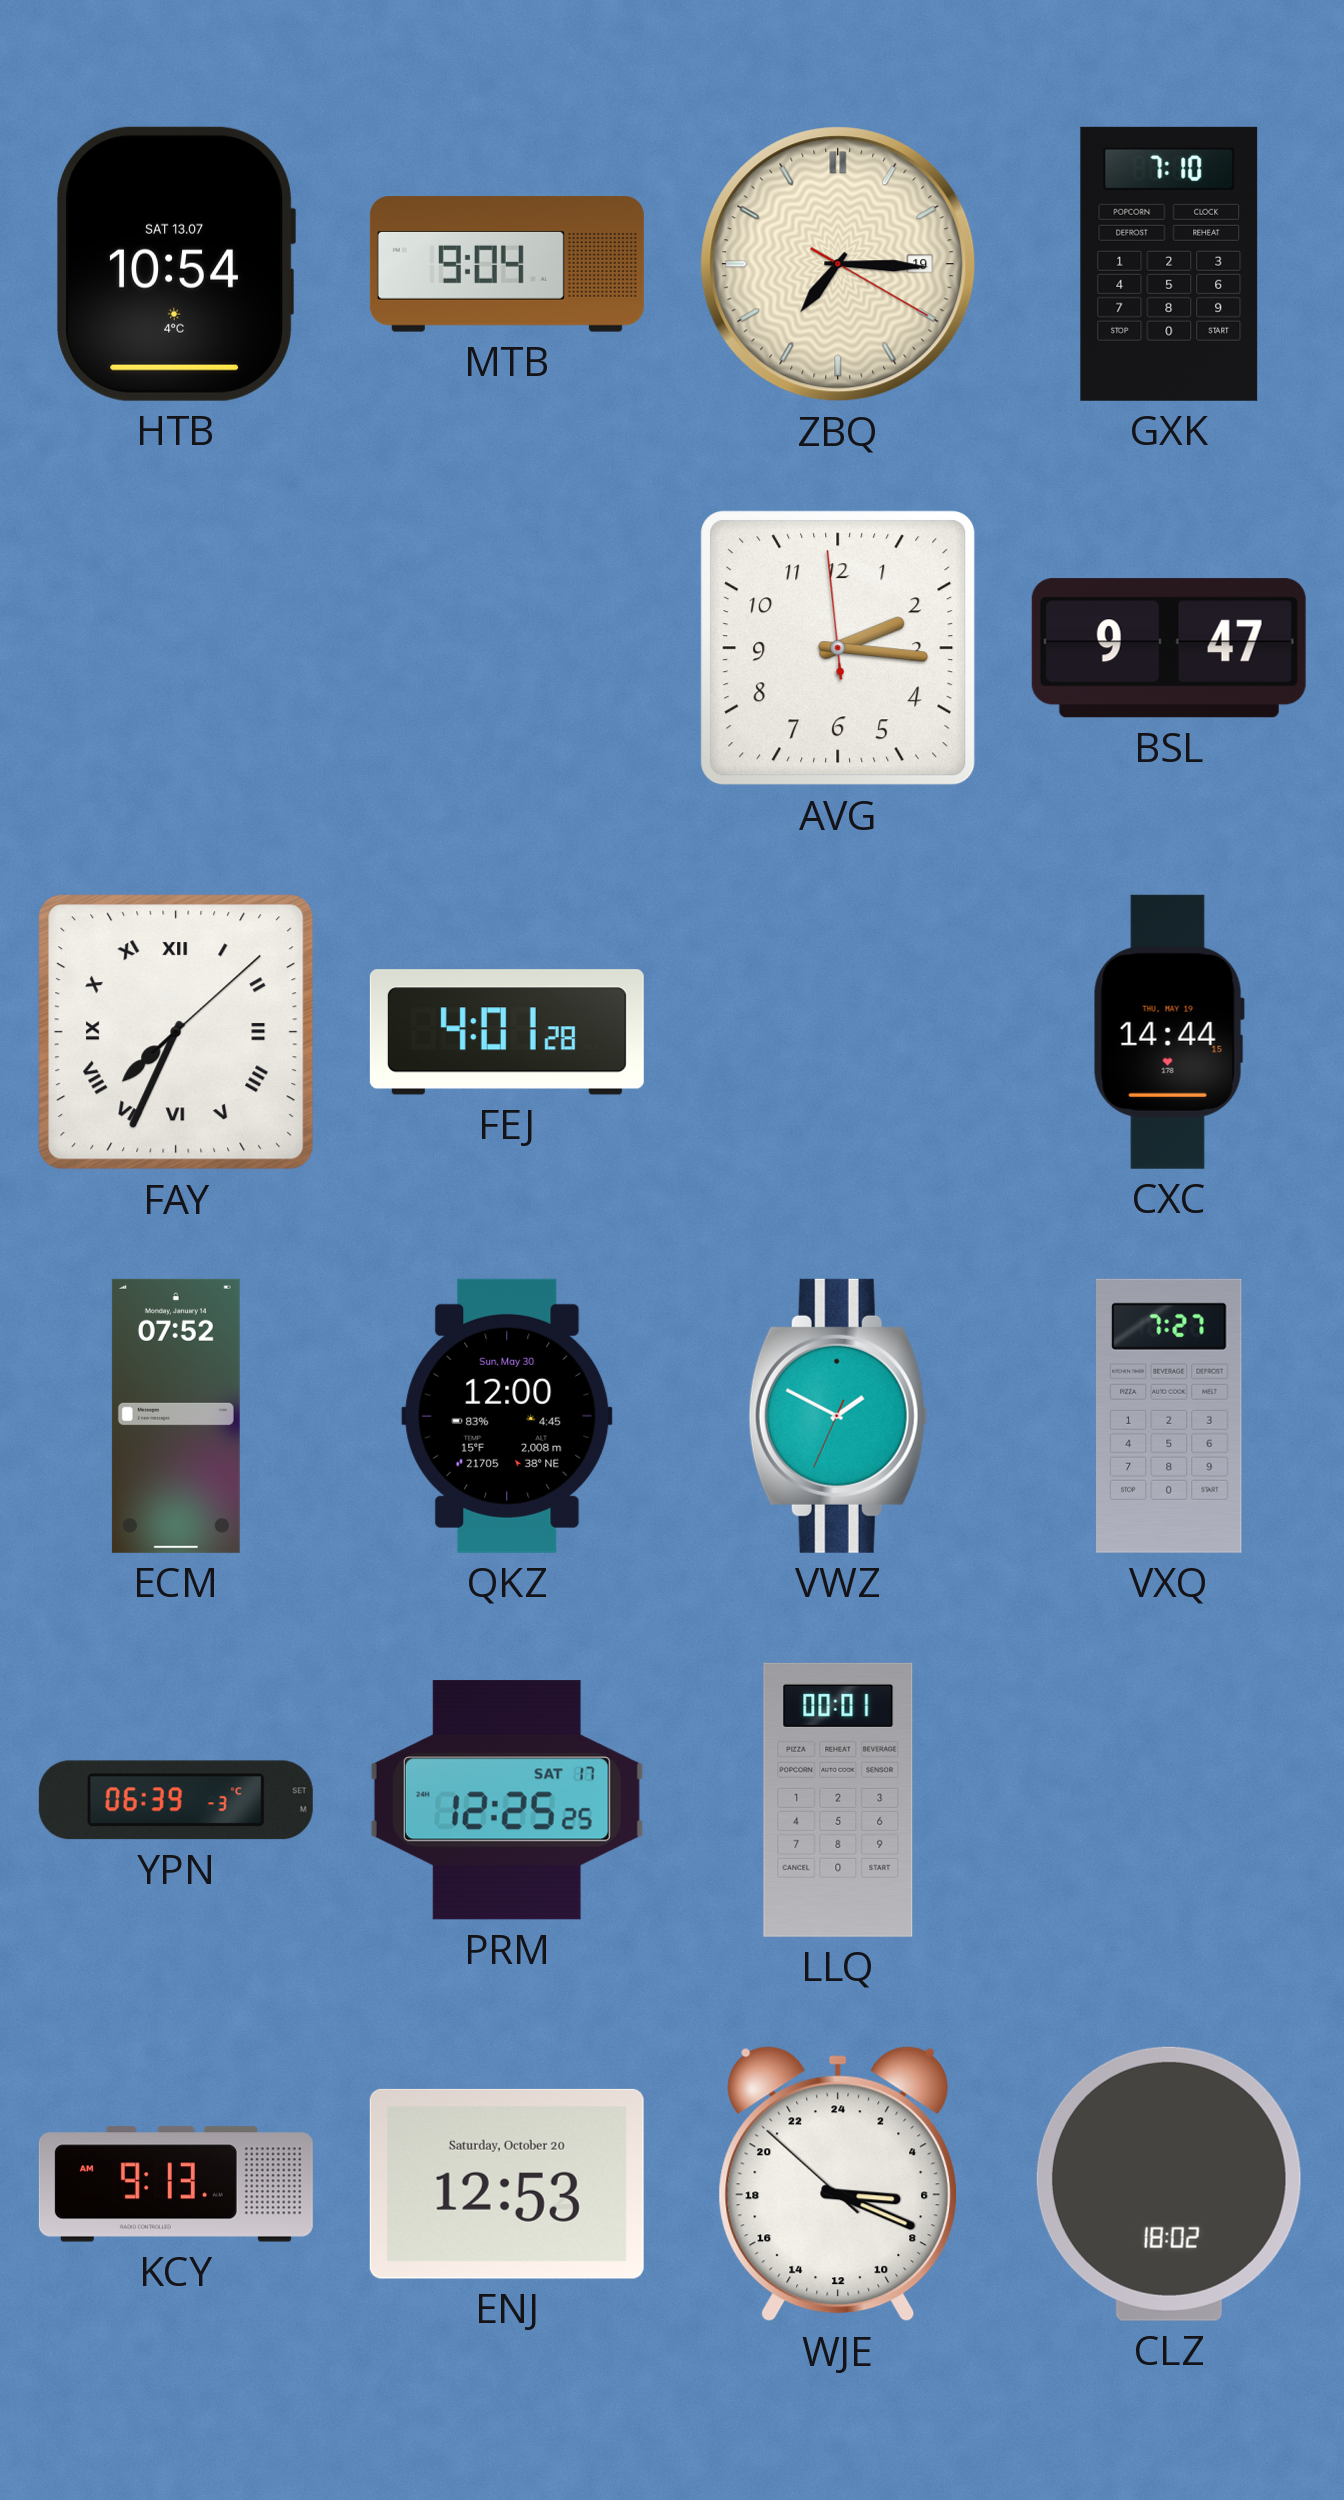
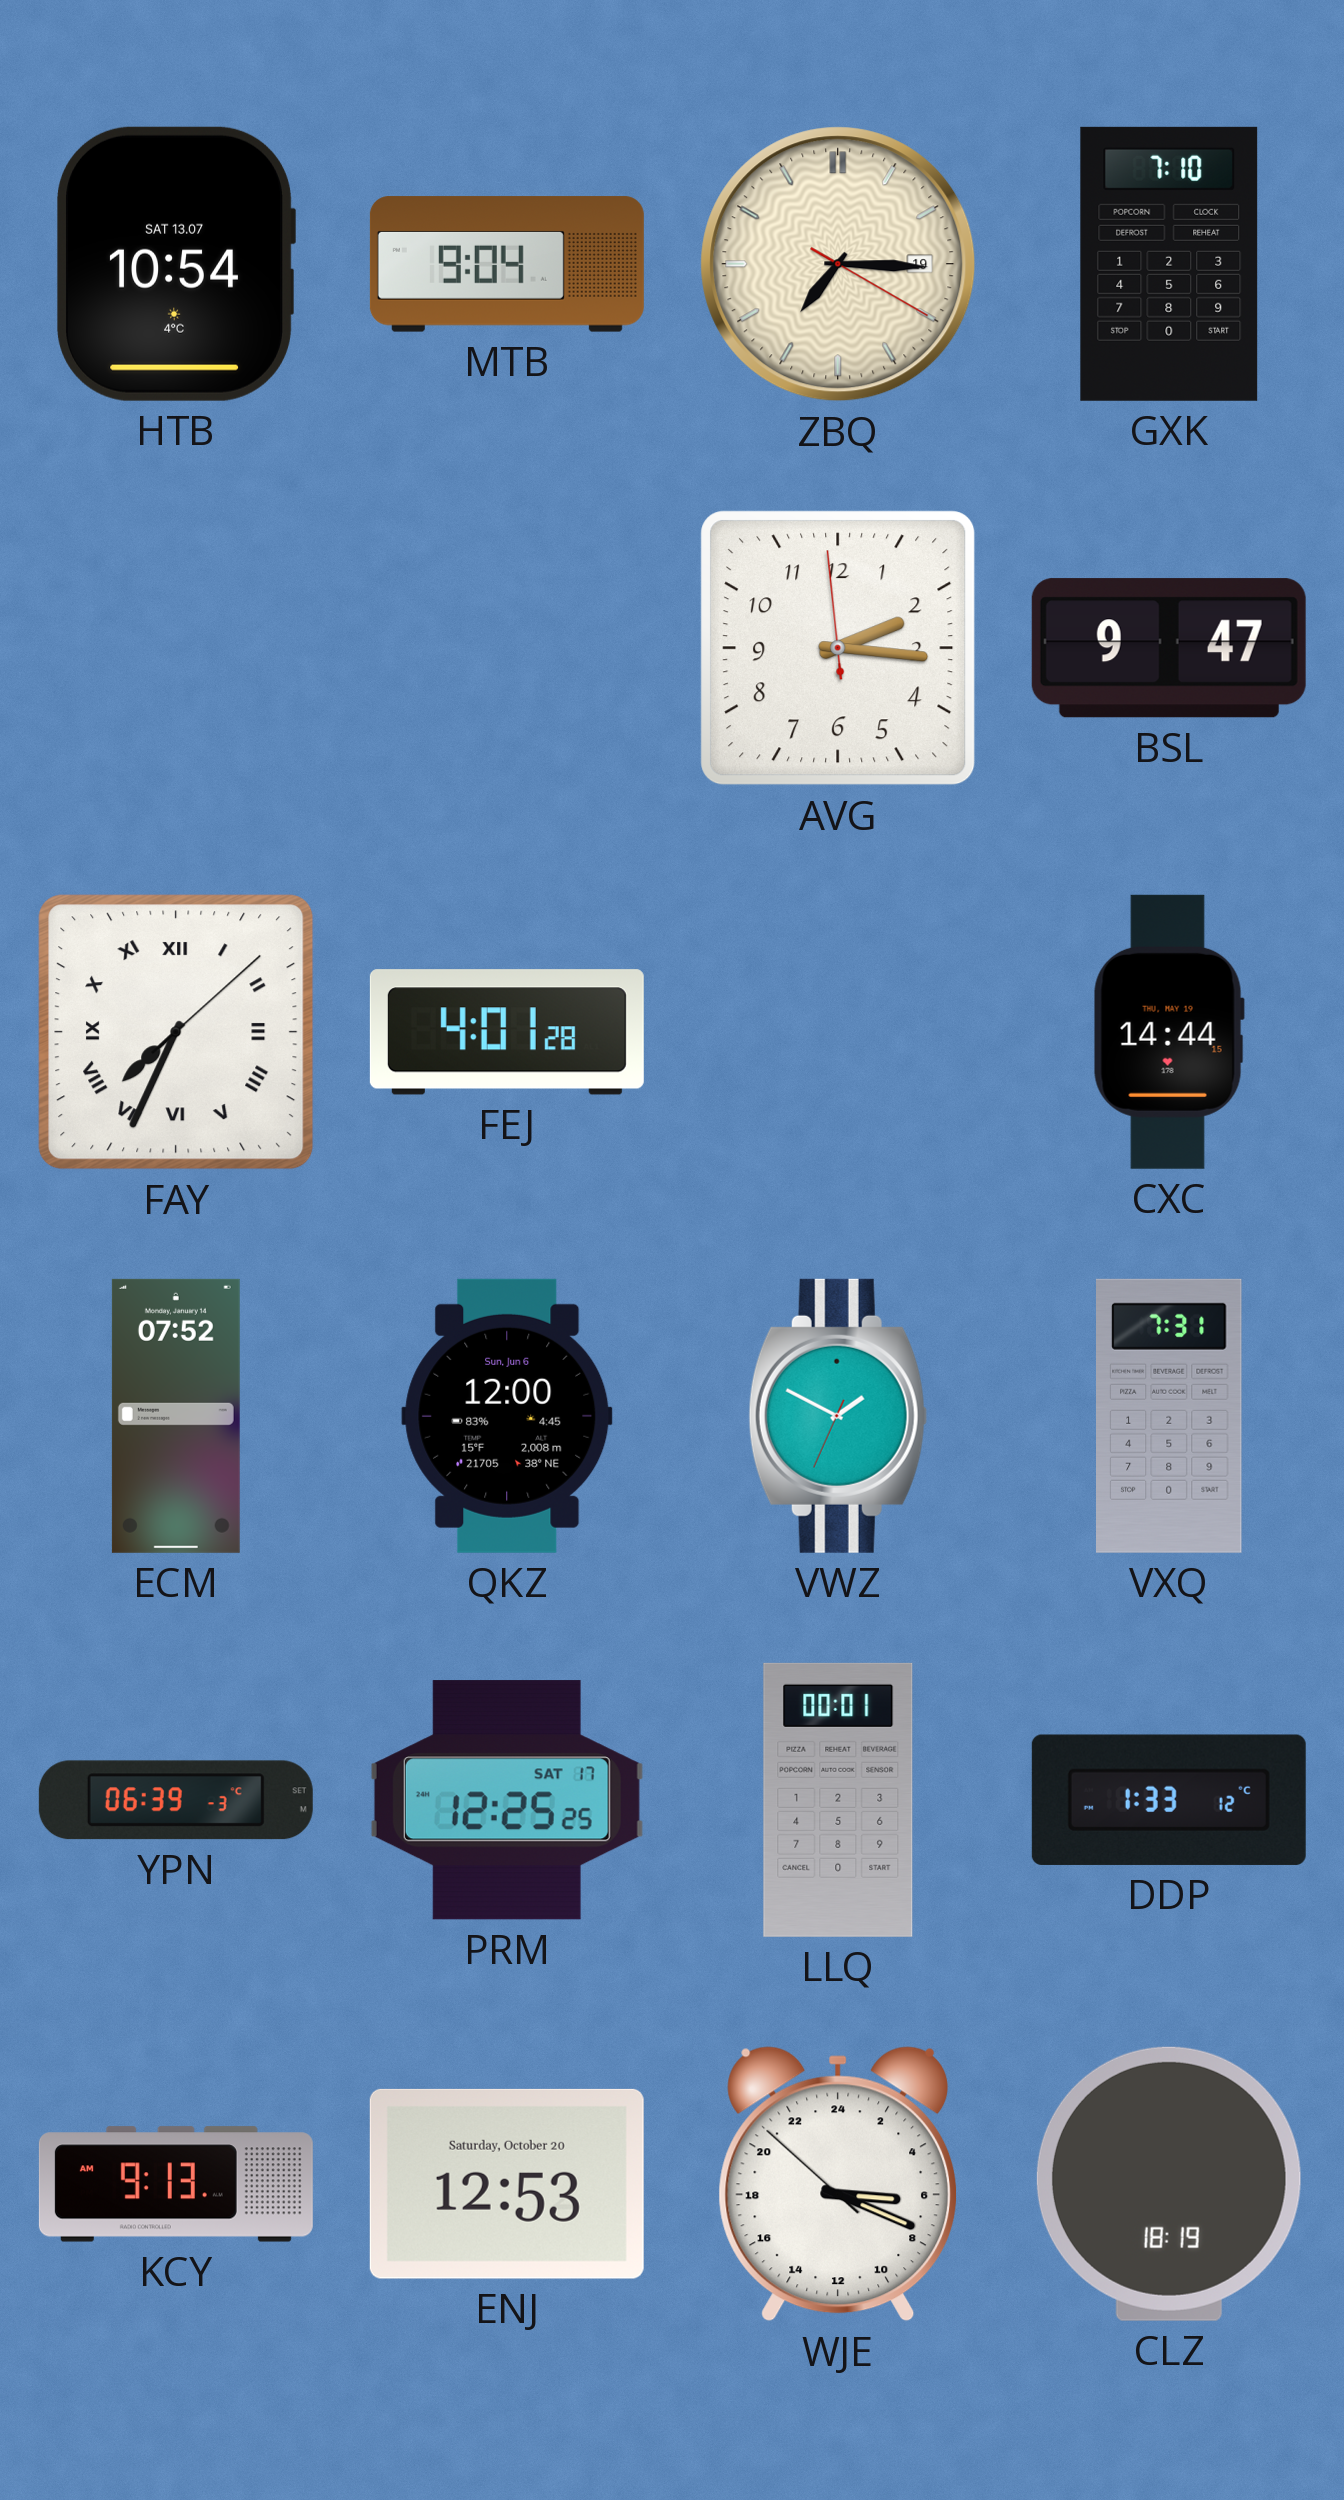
QKZ date: Sun, May 30 -> Sun, Jun 6 (507, 1416)
VXQ: 7:27 -> 7:31 (1170, 1416)
DDP: none -> 1:33 (1169, 1800)
CLZ: 18:02 -> 18:19 (1169, 2184)
